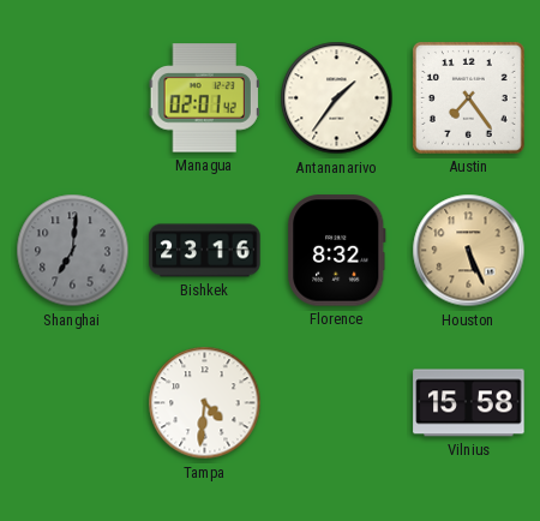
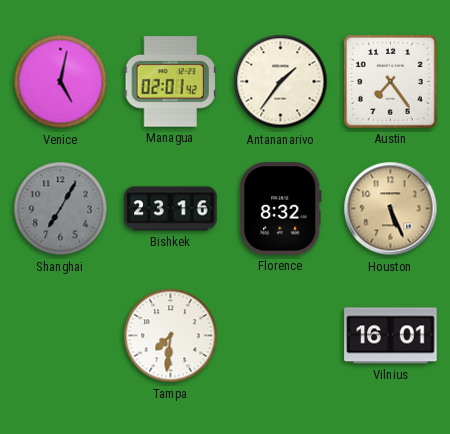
Venice: none -> 5:02 (61, 82)
Shanghai: 7:01 -> 7:05 (61, 209)
Tampa: 4:31 -> 7:31 (171, 336)
Vilnius: 15:58 -> 16:01 (391, 336)
